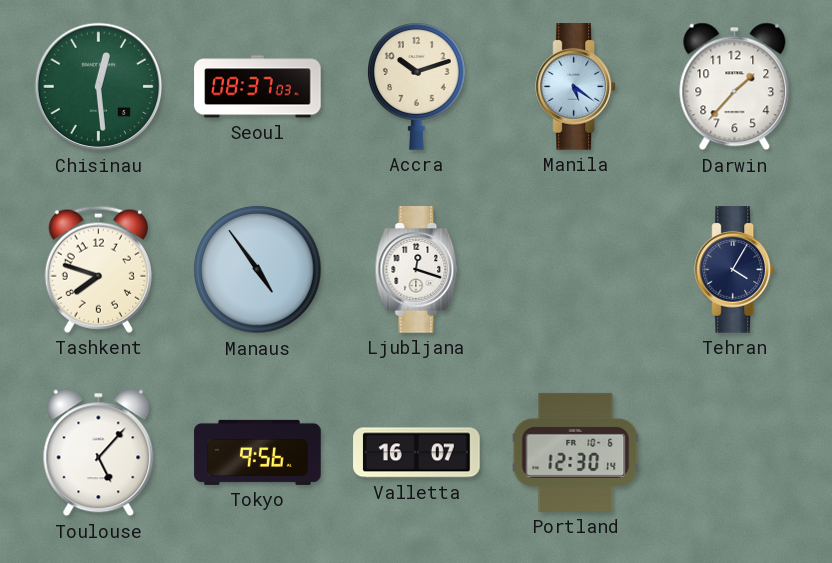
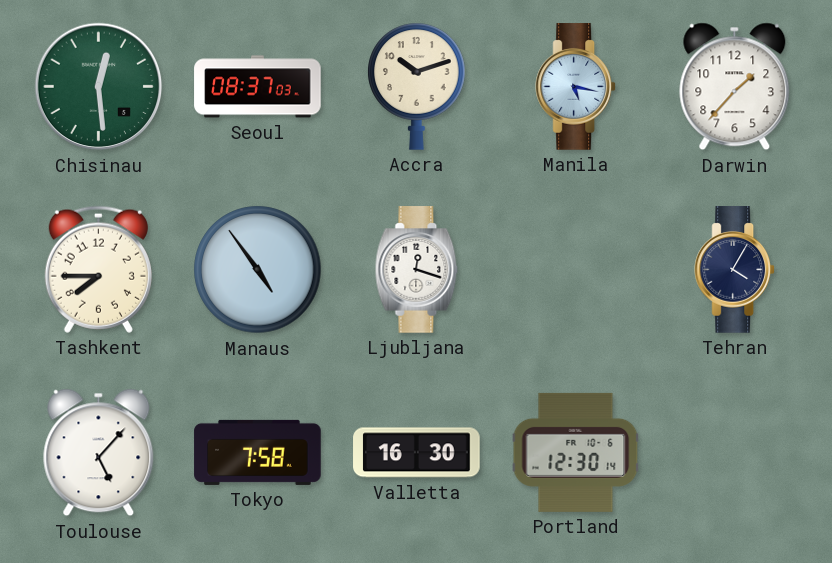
Manila: 5:21 -> 5:17 (576, 87)
Tashkent: 7:48 -> 7:45 (98, 269)
Tokyo: 9:56 -> 7:58 (258, 452)
Valletta: 16:07 -> 16:30 (417, 453)
